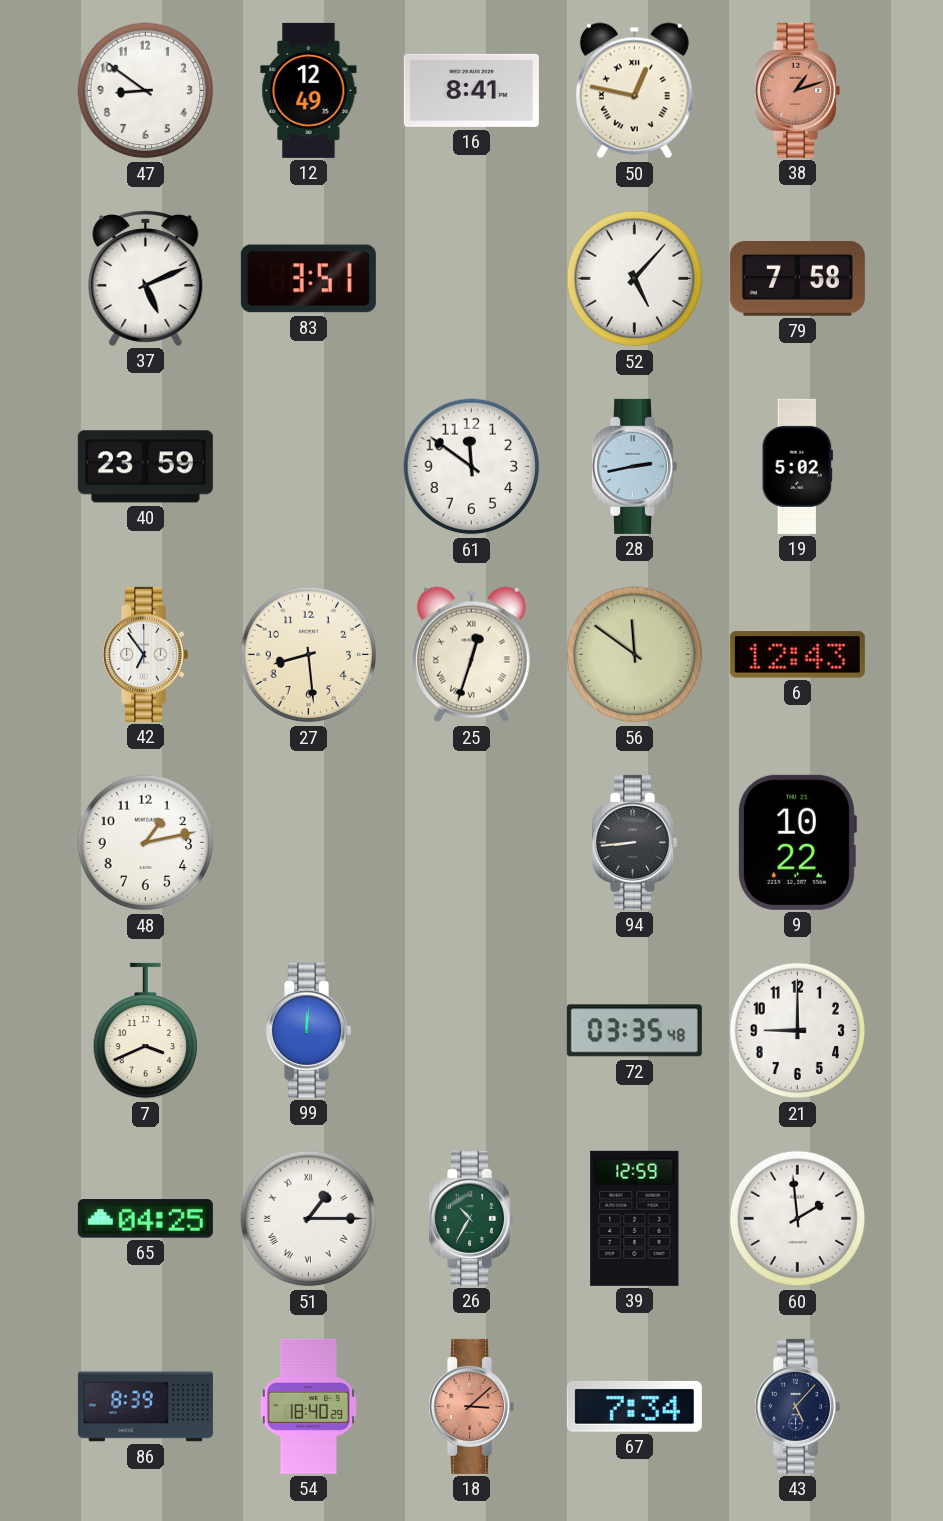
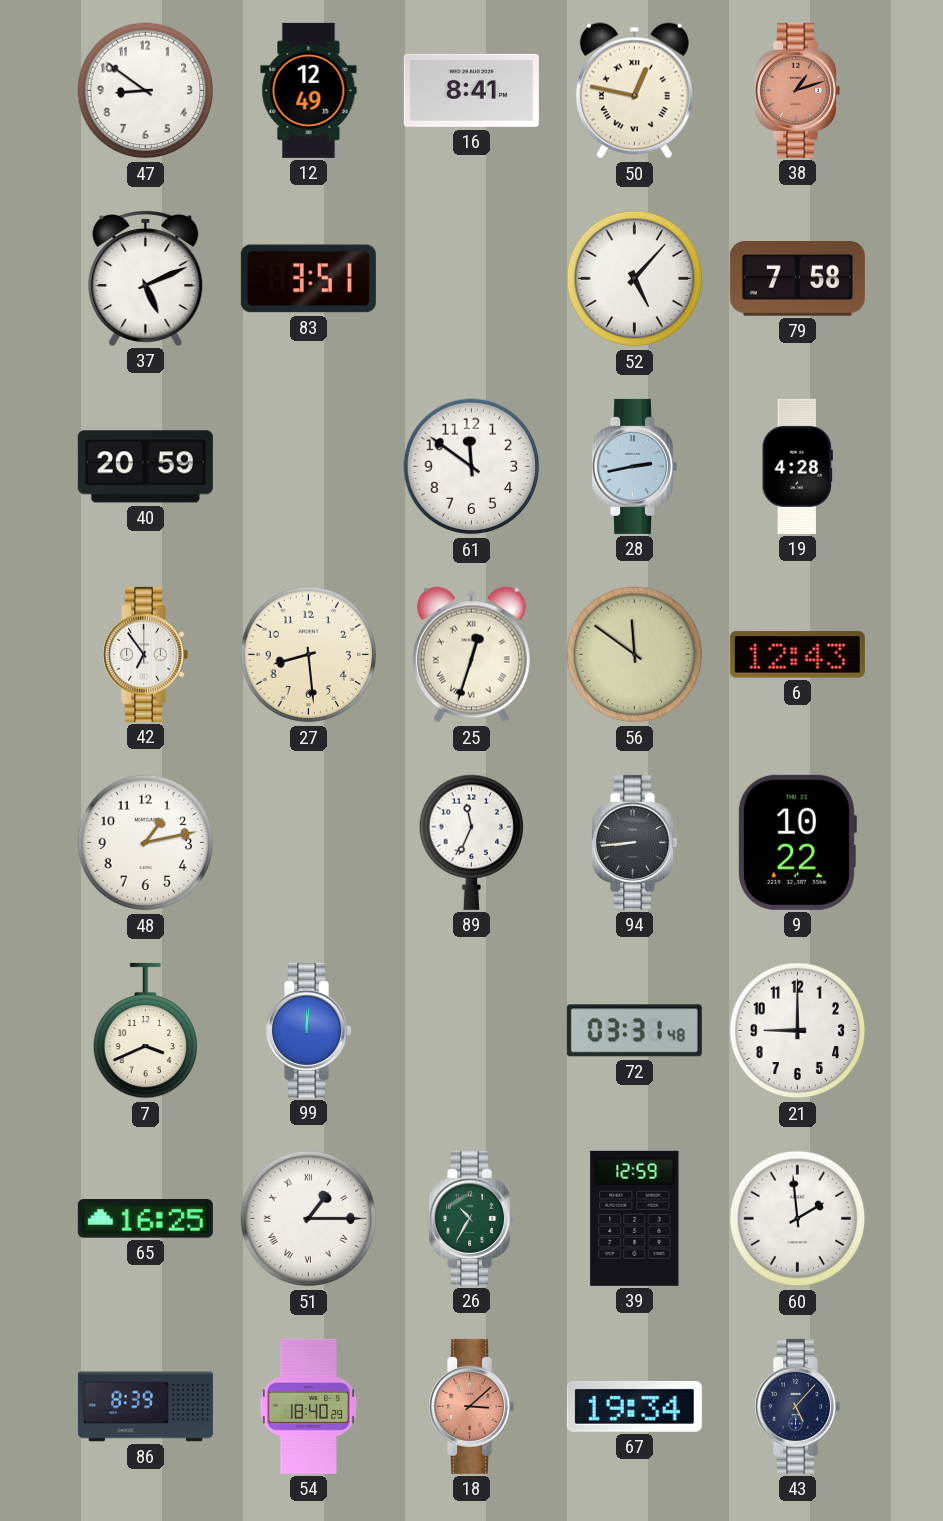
40: 23:59 -> 20:59 (145, 467)
19: 5:02 -> 4:28 (797, 466)
89: none -> 11:34 (471, 842)
72: 03:35 -> 03:31 (634, 1031)
65: 04:25 -> 16:25 (145, 1219)
67: 7:34 -> 19:34 (634, 1406)
